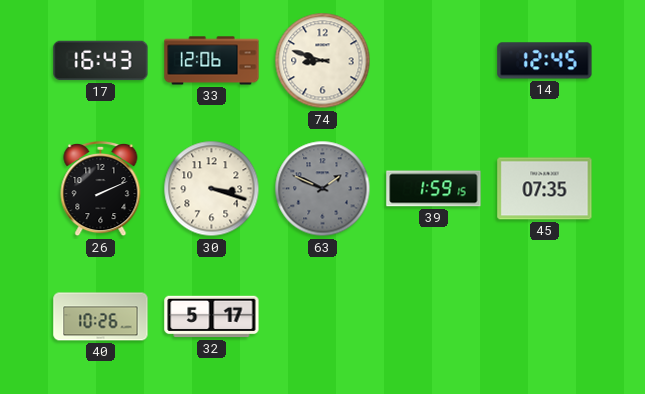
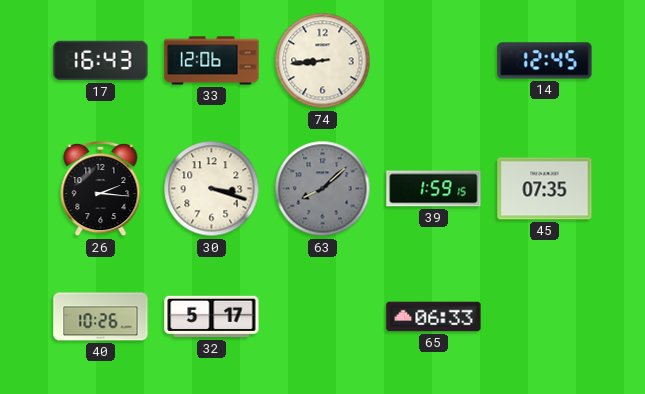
74: 8:48 -> 8:44 (323, 61)
26: 2:11 -> 2:16 (101, 189)
63: 1:49 -> 8:08 (323, 189)
65: none -> 06:33 (434, 317)
